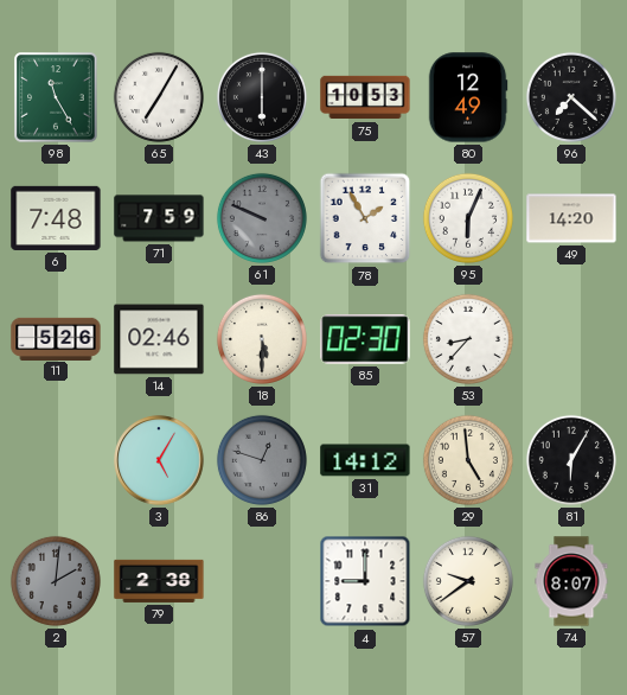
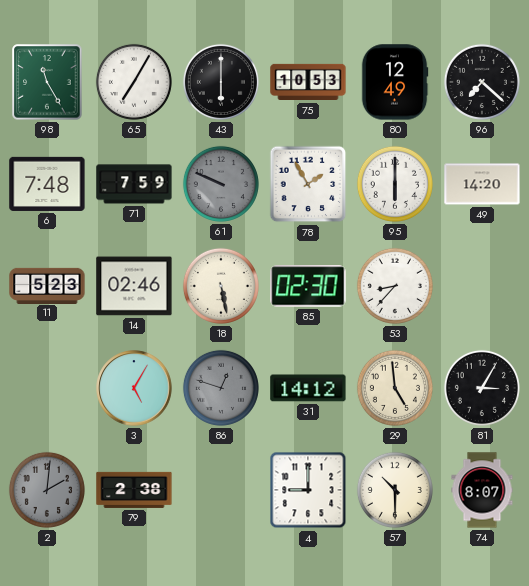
95: 6:04 -> 6:00 (395, 184)
11: 5:26 -> 5:23 (47, 285)
18: 5:30 -> 5:28 (221, 286)
81: 6:05 -> 3:05 (482, 388)
57: 9:39 -> 10:30 (395, 490)
